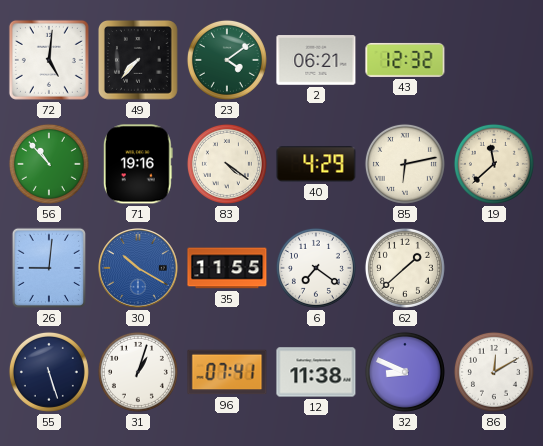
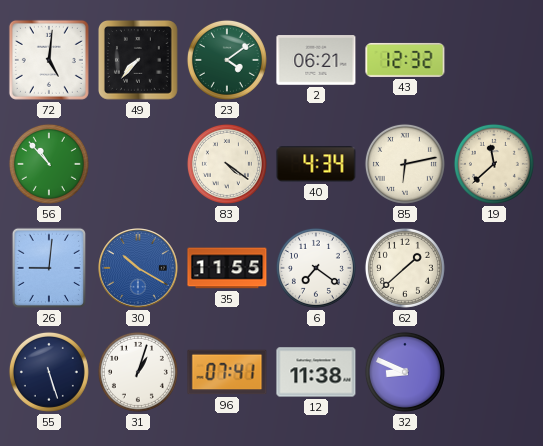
71: 19:16 -> none (138, 164)
40: 4:29 -> 4:34 (316, 164)
86: 12:10 -> none (494, 372)
